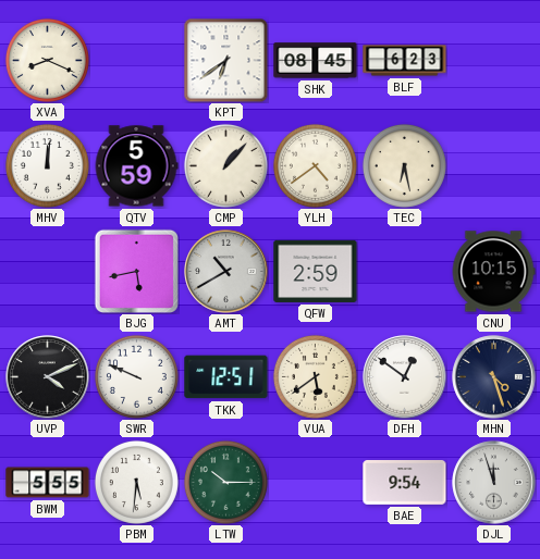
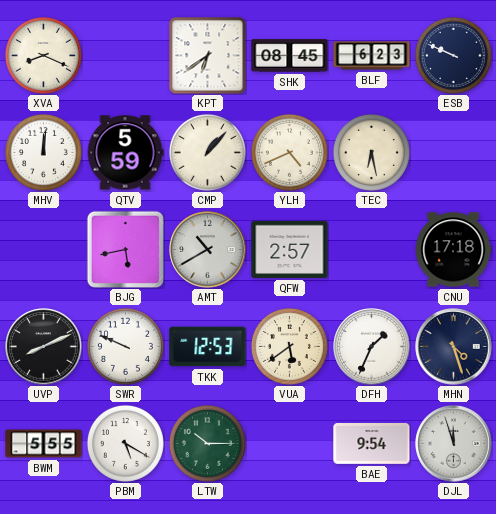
ESB: none -> 9:49 (453, 55)
YLH: 4:39 -> 4:41 (289, 152)
QFW: 2:59 -> 2:57 (290, 249)
CNU: 10:15 -> 17:18 (453, 250)
UVP: 4:11 -> 8:11 (44, 347)
TKK: 12:51 -> 12:53 (208, 347)
DFH: 12:51 -> 1:34 (372, 347)
PBM: 5:31 -> 5:20 (125, 443)
